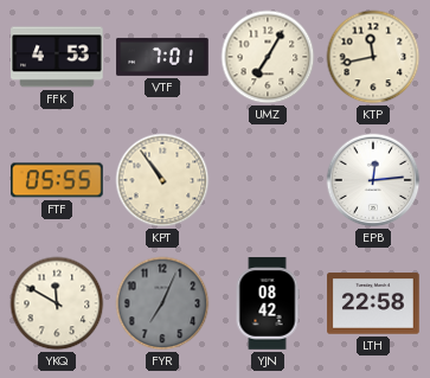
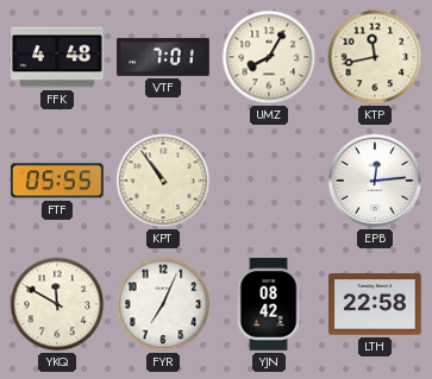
FFK: 4:53 -> 4:48 (57, 57)
UMZ: 7:05 -> 8:05 (269, 57)
FYR dial: grey -> white (163, 304)
